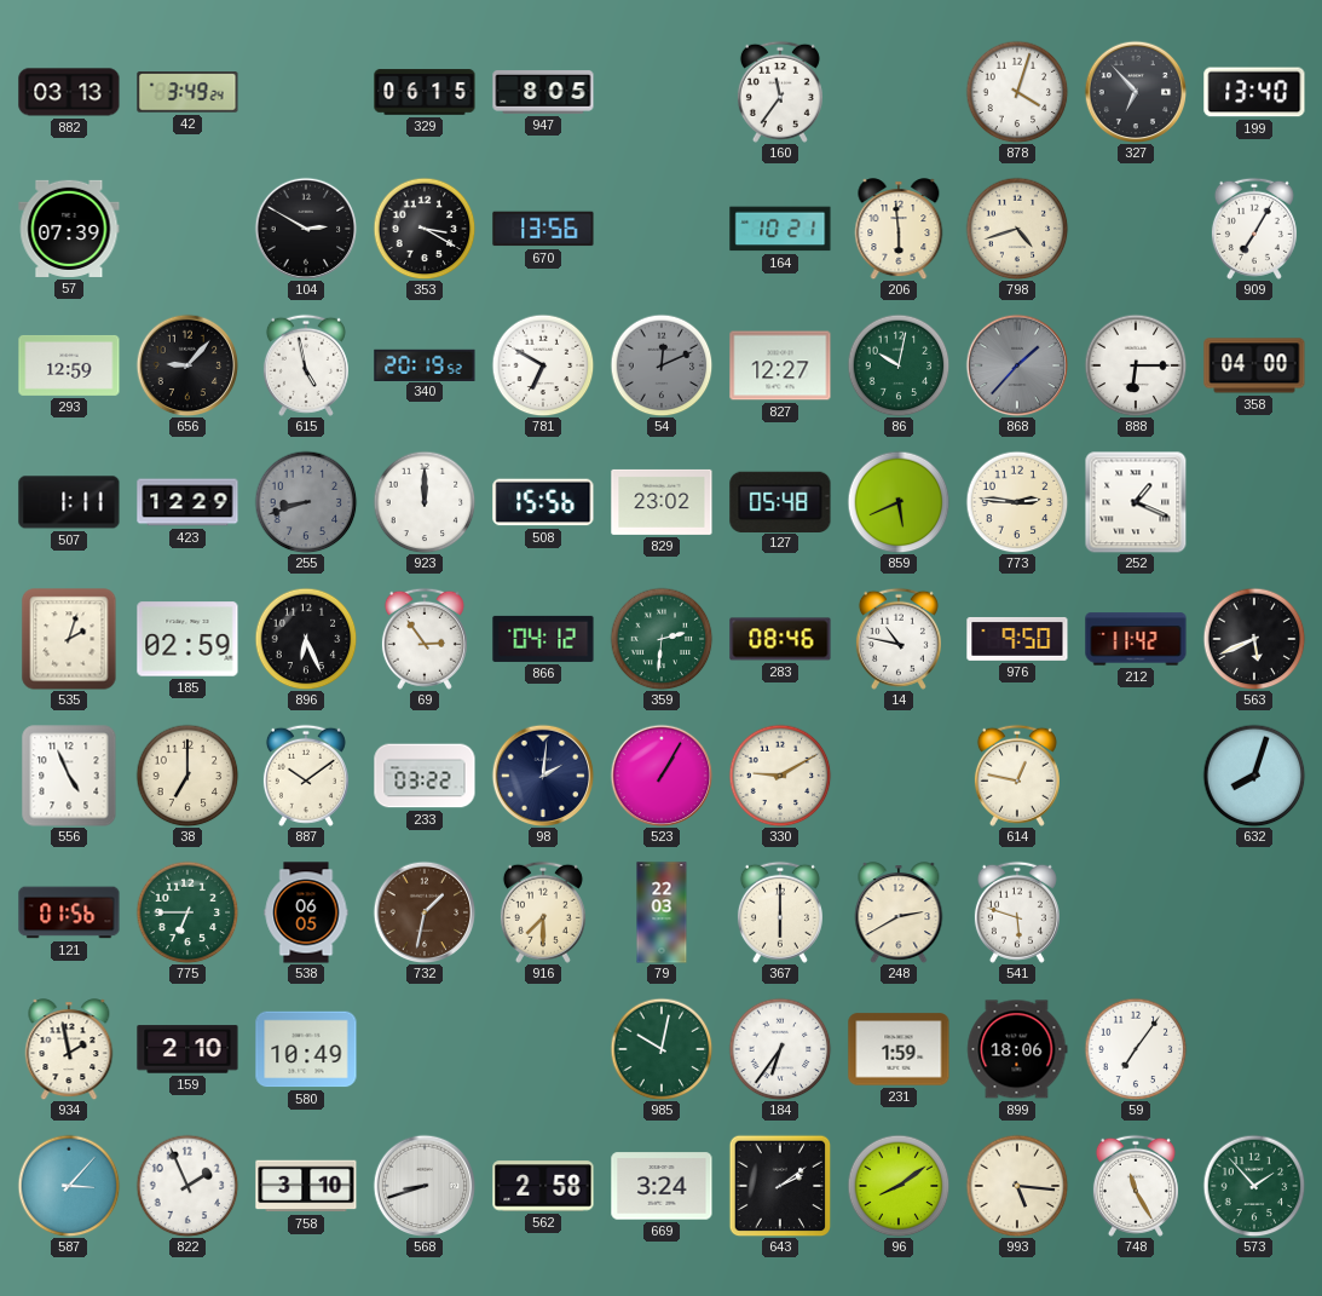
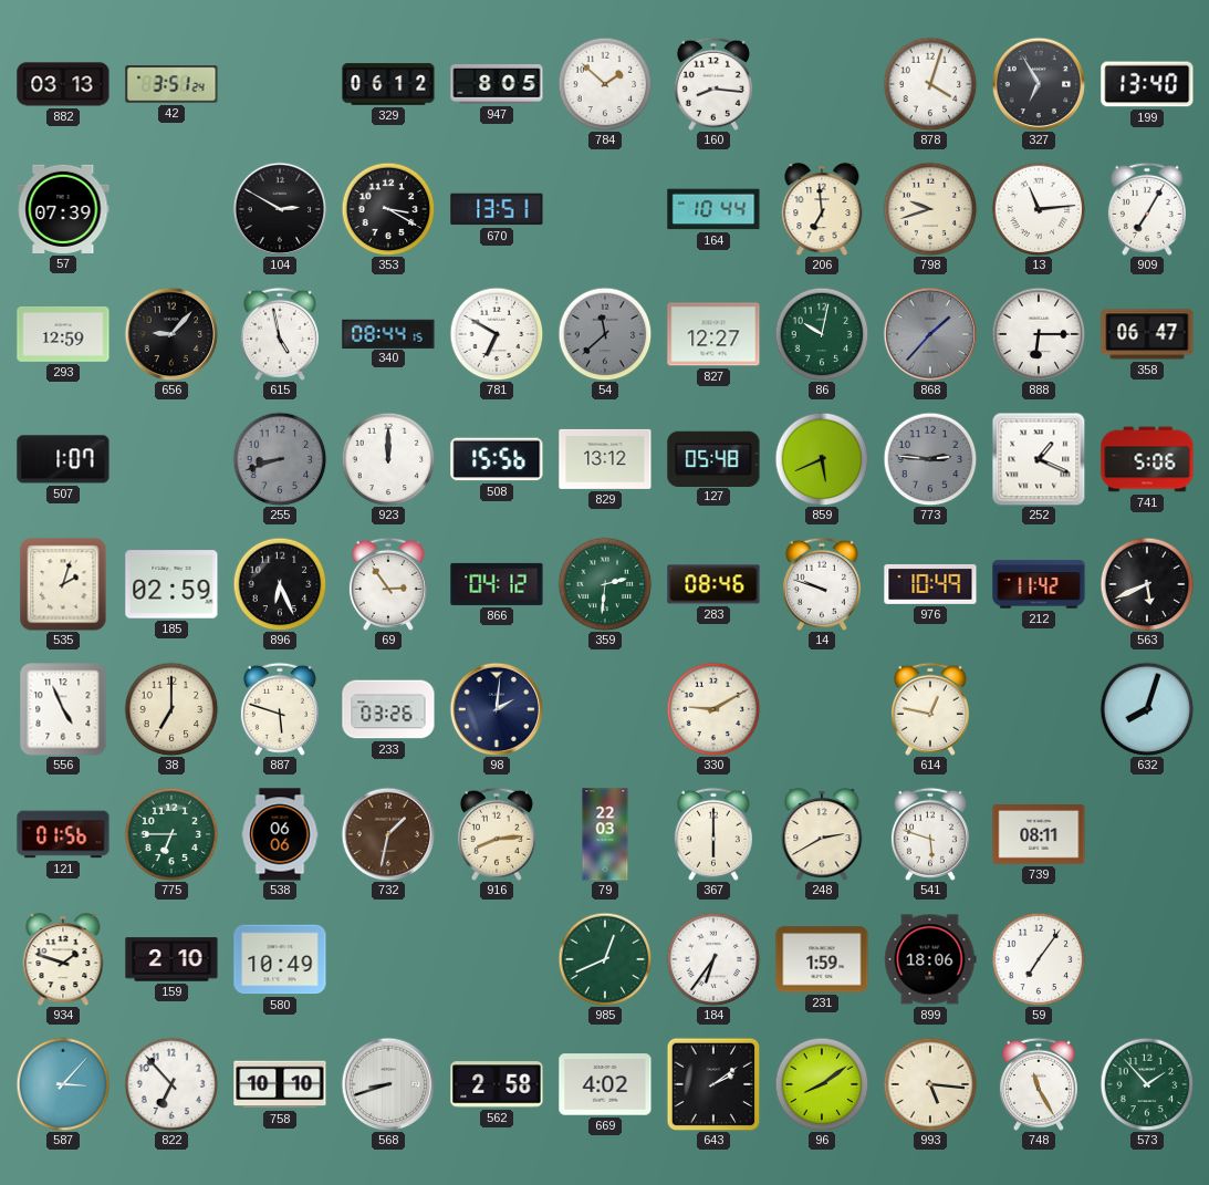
42: 3:49 -> 3:51 (171, 84)
329: 06:15 -> 06:12 (388, 84)
784: none -> 1:52 (605, 84)
160: 11:36 -> 8:16 (713, 84)
327: 6:53 -> 6:55 (1039, 84)
670: 13:56 -> 13:51 (497, 209)
164: 10:21 -> 10:44 (713, 209)
206: 5:59 -> 6:59 (822, 209)
798: 4:42 -> 9:42 (930, 209)
13: none -> 11:14 (1039, 209)
340: 20:19 -> 08:44 (388, 333)
54: 12:11 -> 11:38 (605, 334)
358: 04:00 -> 06:47 (1147, 334)
507: 1:11 -> 1:07 (63, 459)
423: 12:29 -> none (187, 502)
829: 23:02 -> 13:12 (605, 459)
773 dial: cream -> grey (930, 459)
741: none -> 5:06 (1147, 459)
14: 10:47 -> 9:48 (822, 584)
976: 9:50 -> 10:49 (930, 584)
887: 10:09 -> 5:48 (280, 709)
233: 03:22 -> 03:26 (388, 709)
523: 1:05 -> none (662, 776)
538: 06:05 -> 06:06 (280, 834)
916: 7:30 -> 8:14 (497, 834)
739: none -> 08:11 (1039, 835)
934: 1:58 -> 1:48 (63, 959)
985: 10:02 -> 12:41 (605, 959)
822: 1:56 -> 6:53 (171, 1084)
758: 3:10 -> 10:10 (280, 1084)
669: 3:24 -> 4:02 (605, 1084)
